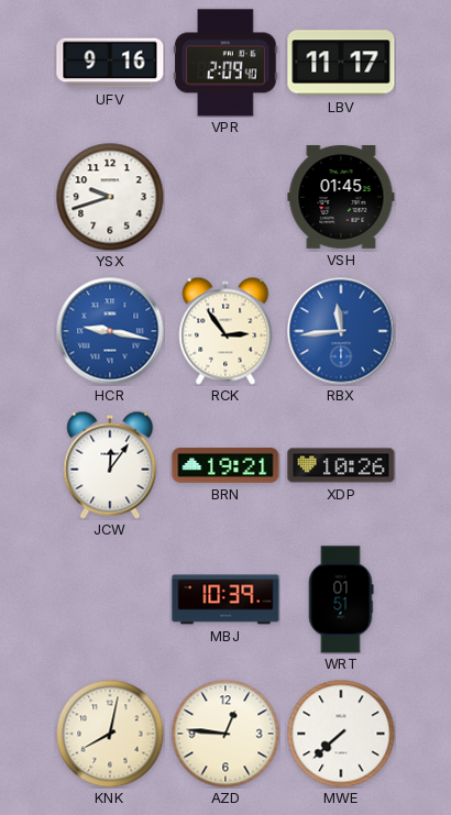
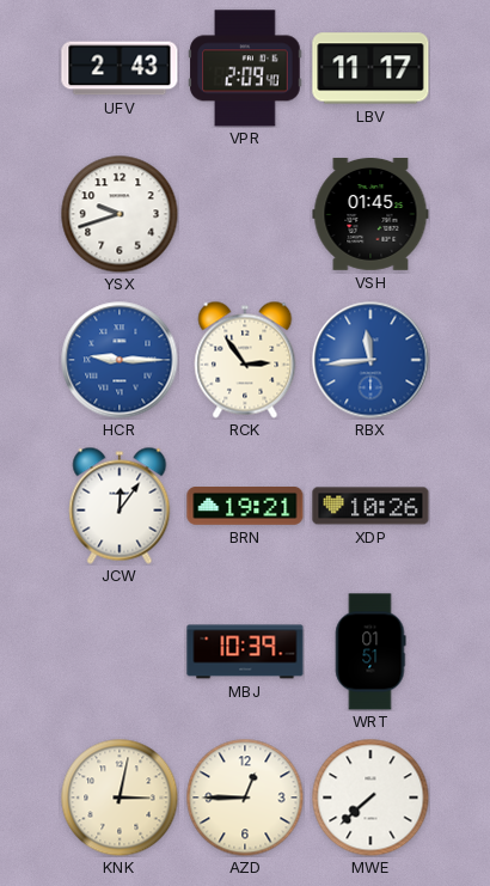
UFV: 9:16 -> 2:43 (120, 68)
HCR: 9:17 -> 9:15 (120, 360)
KNK: 8:02 -> 3:02 (120, 798)
AZD: 12:46 -> 12:45 (245, 798)
